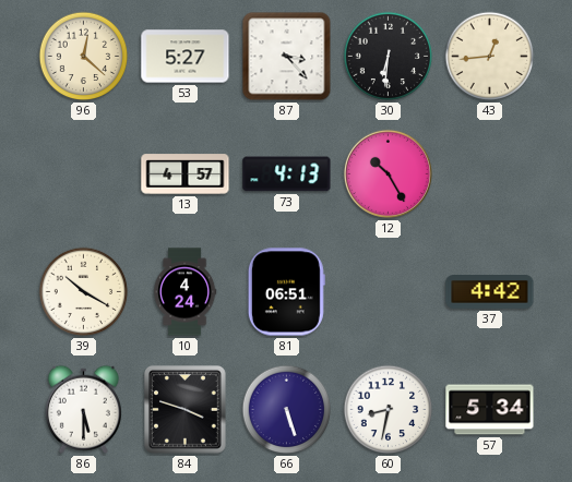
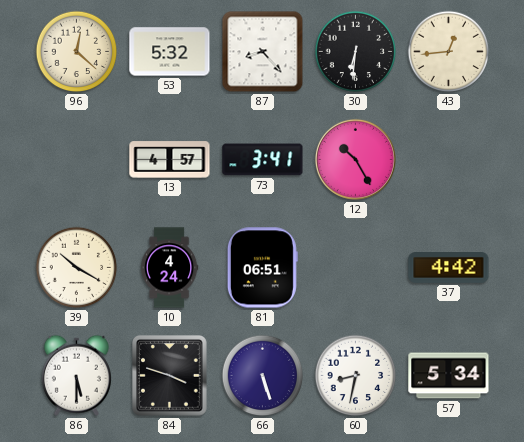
53: 5:27 -> 5:32 (170, 52)
87: 3:23 -> 8:23 (263, 52)
73: 4:13 -> 3:41 (263, 160)
